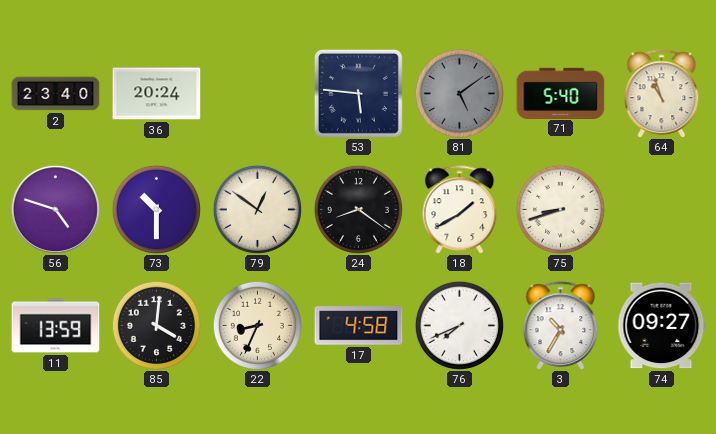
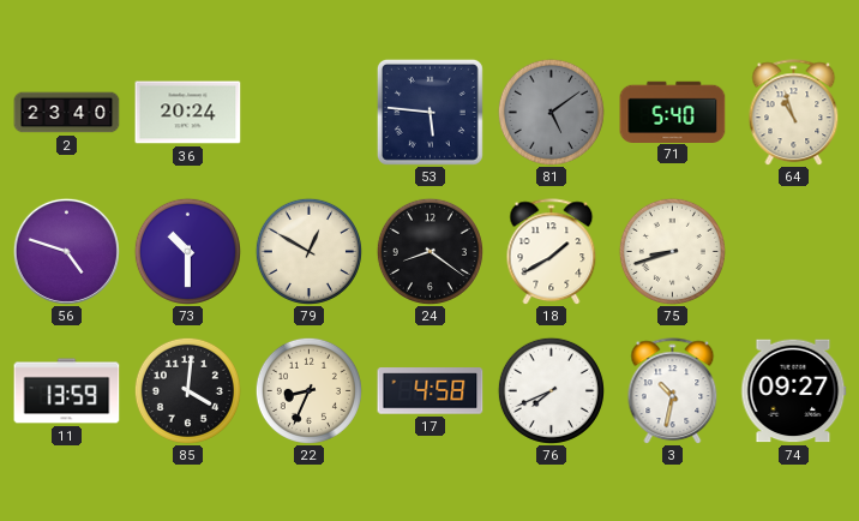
79: 12:51 -> 12:50 (308, 251)
3: 10:35 -> 10:32 (673, 391)
